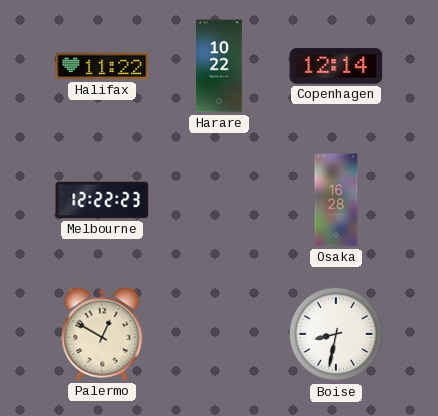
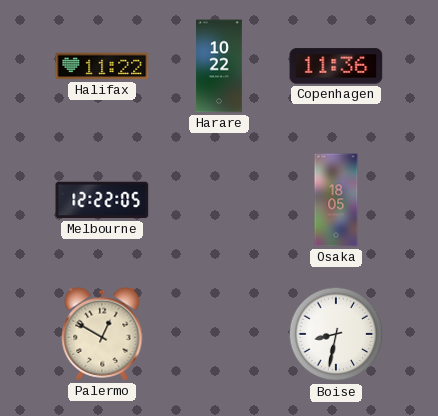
Copenhagen: 12:14 -> 11:36 (336, 66)
Melbourne: 12:22:23 -> 12:22:05 (102, 200)
Osaka: 16:28 -> 18:05 (336, 200)
